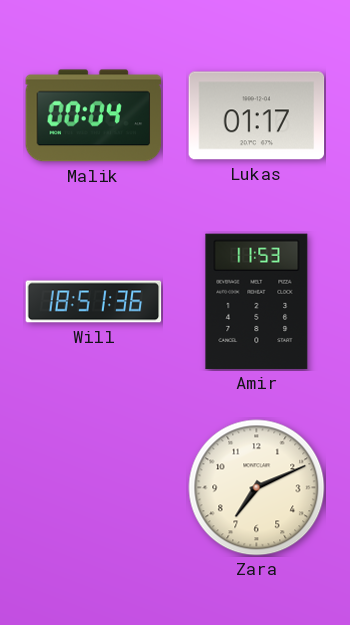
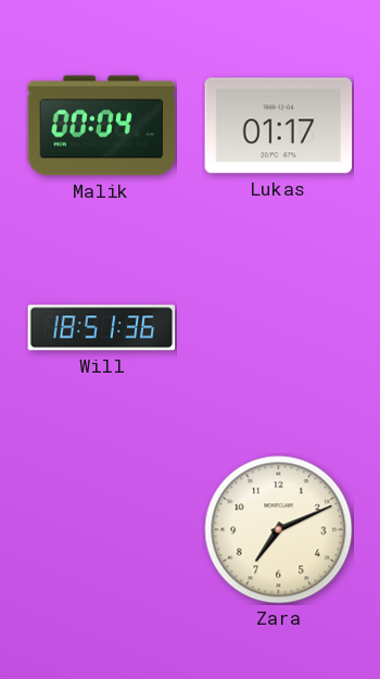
Amir: 11:53 -> none (257, 302)
